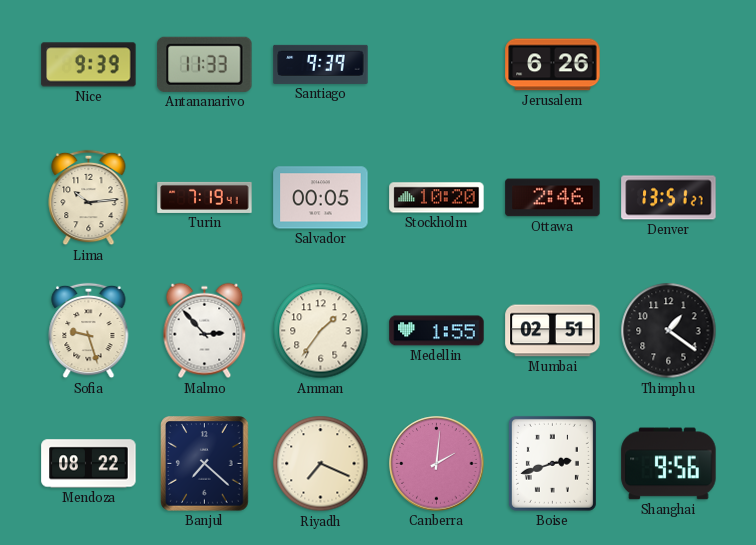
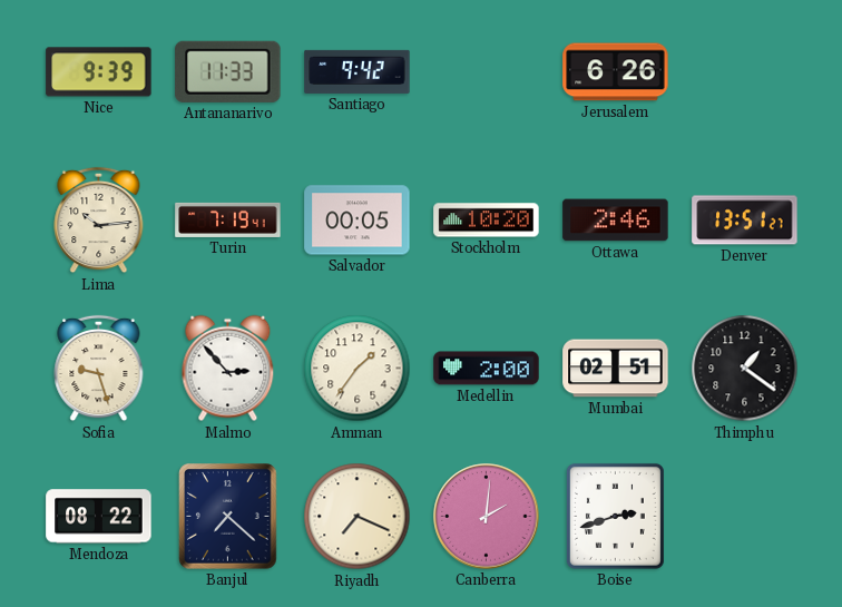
Santiago: 9:39 -> 9:42 (358, 71)
Medellin: 1:55 -> 2:00 (487, 369)
Shanghai: 9:56 -> none (669, 464)
